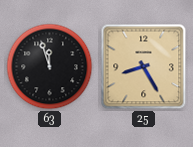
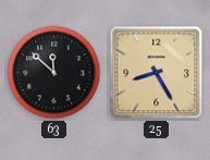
63: 11:57 -> 11:52 (54, 73)
